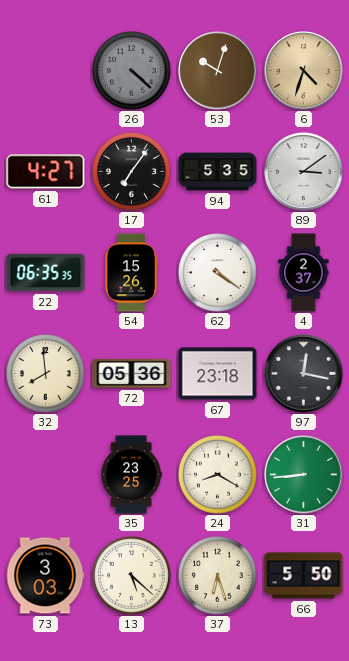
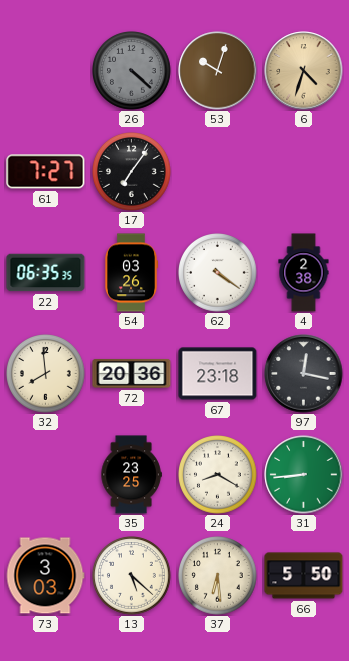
61: 4:27 -> 7:27 (46, 172)
94: 5:35 -> none (218, 172)
89: 3:09 -> none (304, 172)
54: 15:26 -> 03:26 (131, 273)
4: 2:37 -> 2:38 (304, 273)
72: 05:36 -> 20:36 (132, 373)
37: 6:27 -> 6:29 (218, 576)
